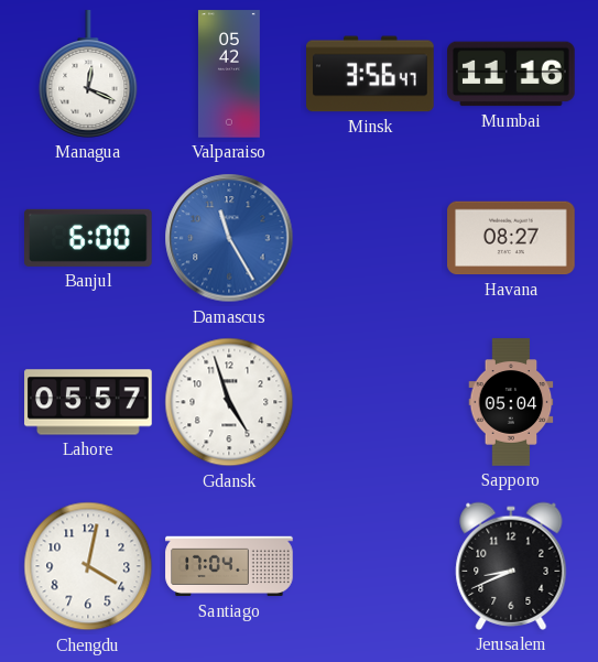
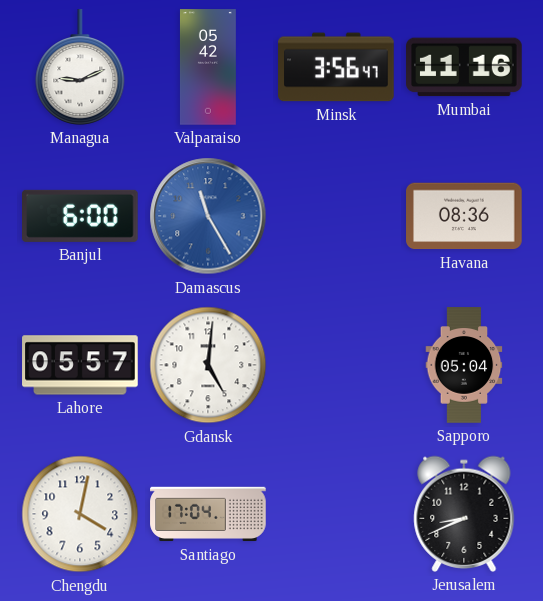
Managua: 12:19 -> 9:11 (80, 67)
Havana: 08:27 -> 08:36 (464, 216)
Gdansk: 4:57 -> 5:01 (208, 365)
